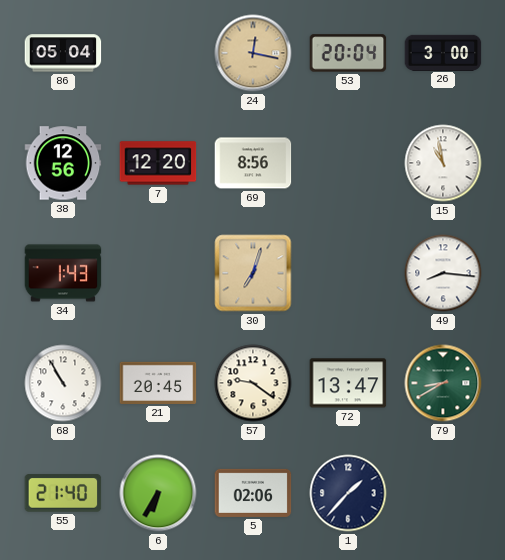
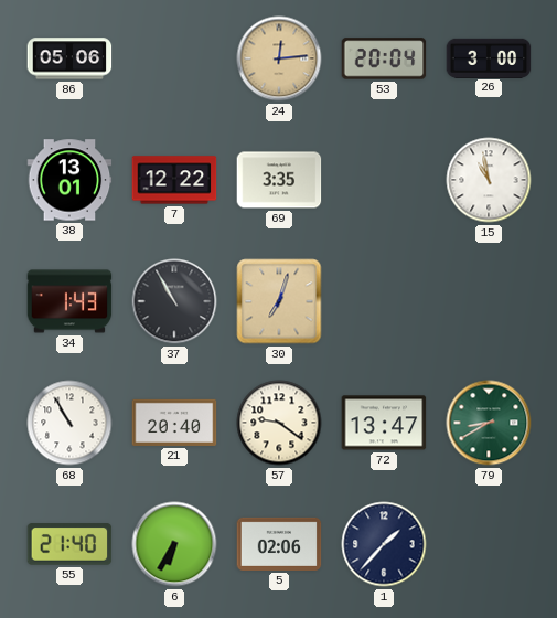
86: 05:04 -> 05:06 (69, 58)
24: 12:17 -> 12:14 (279, 58)
38: 12:56 -> 13:01 (69, 180)
7: 12:20 -> 12:22 (174, 180)
69: 8:56 -> 3:35 (279, 180)
37: none -> 10:55 (174, 301)
49: 8:16 -> none (443, 273)
21: 20:45 -> 20:40 (174, 423)
